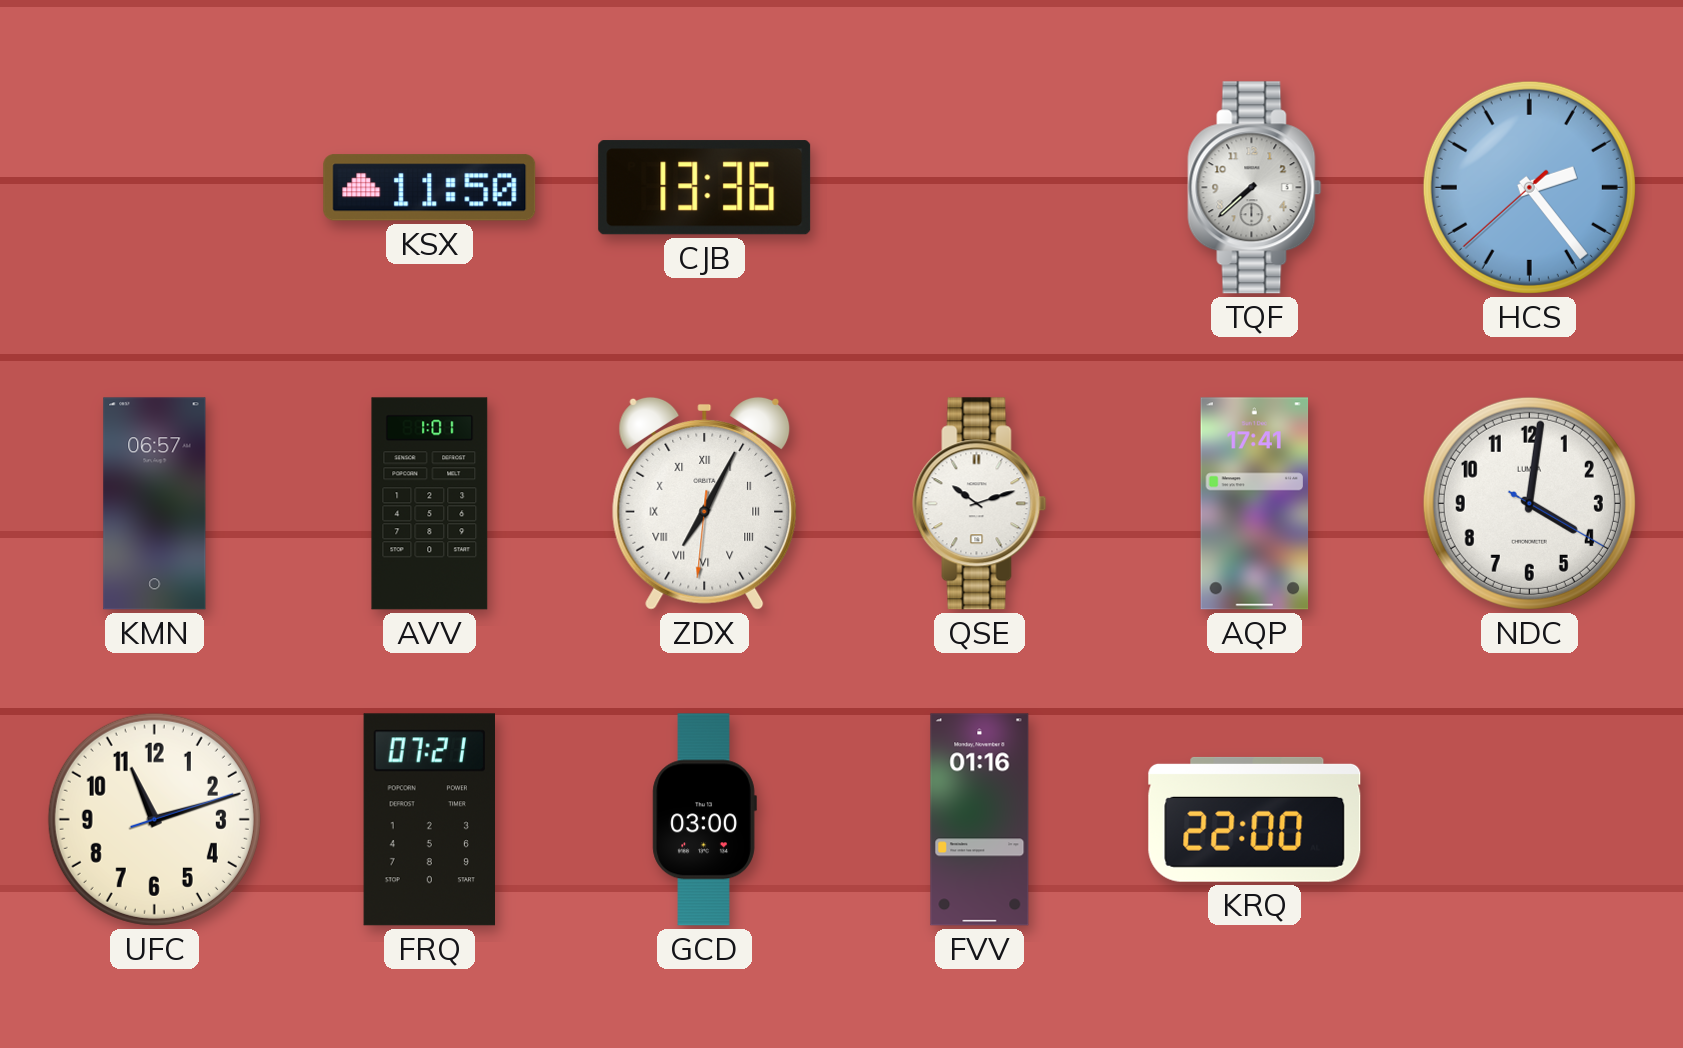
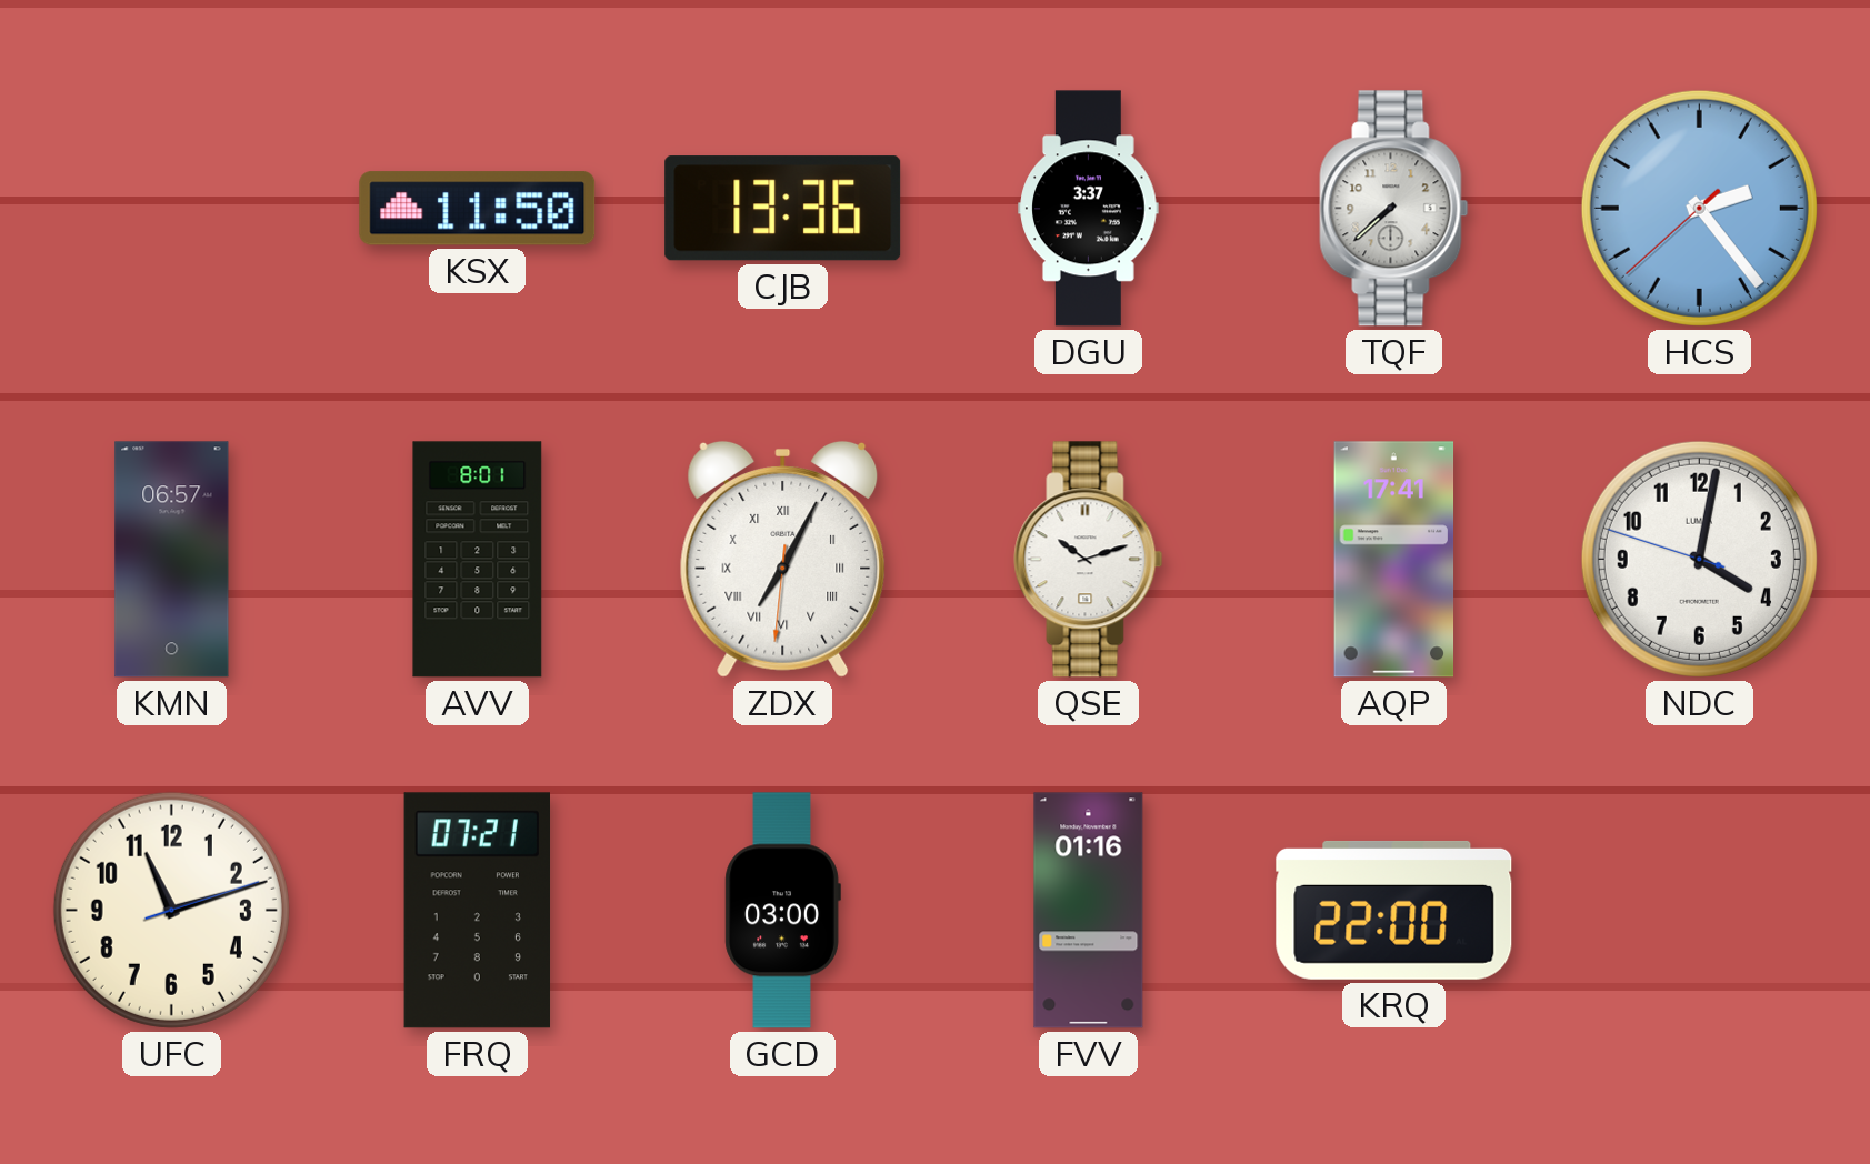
DGU: none -> 3:37 (1089, 209)
AVV: 1:01 -> 8:01 (478, 560)
NDC: 4:01:20 -> 4:01:48 (1699, 559)
